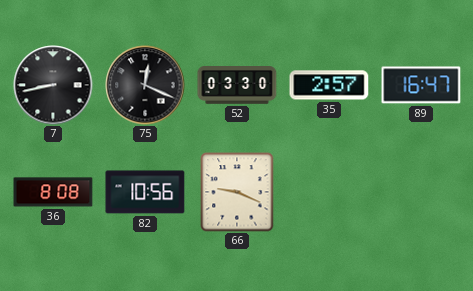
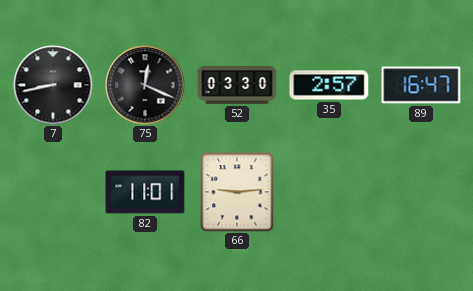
36: 8:08 -> none (53, 192)
82: 10:56 -> 11:01 (145, 192)
66: 9:19 -> 9:14 (237, 192)
